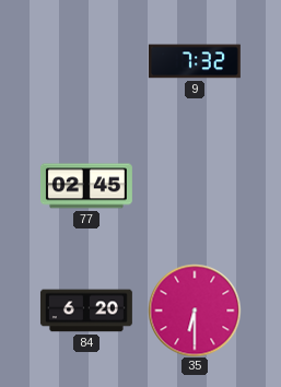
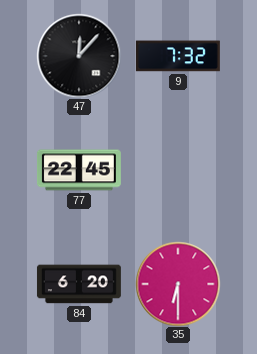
47: none -> 12:07 (79, 56)
77: 02:45 -> 22:45 (79, 170)
